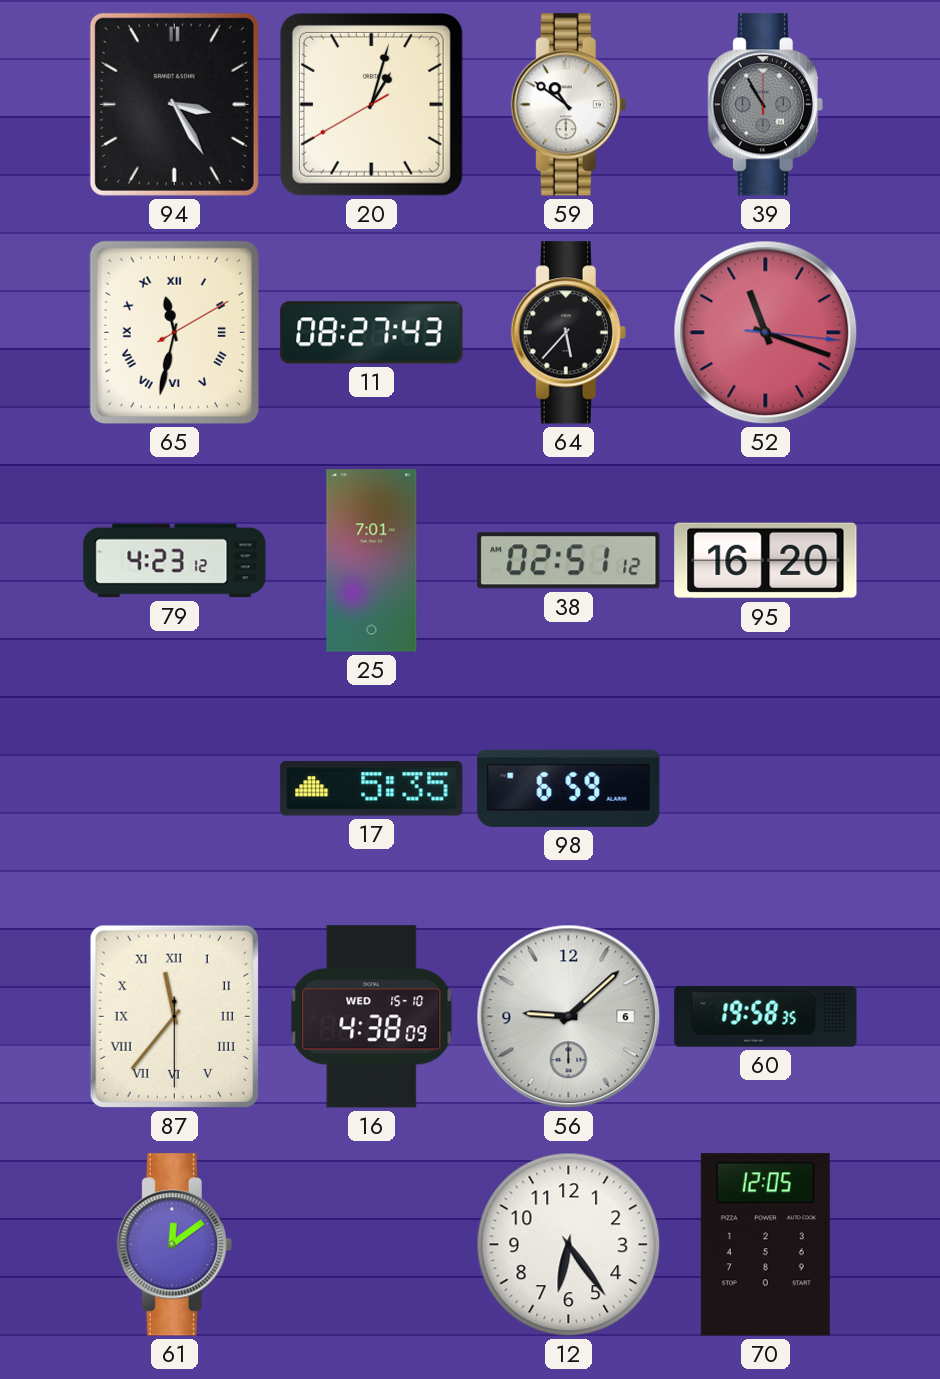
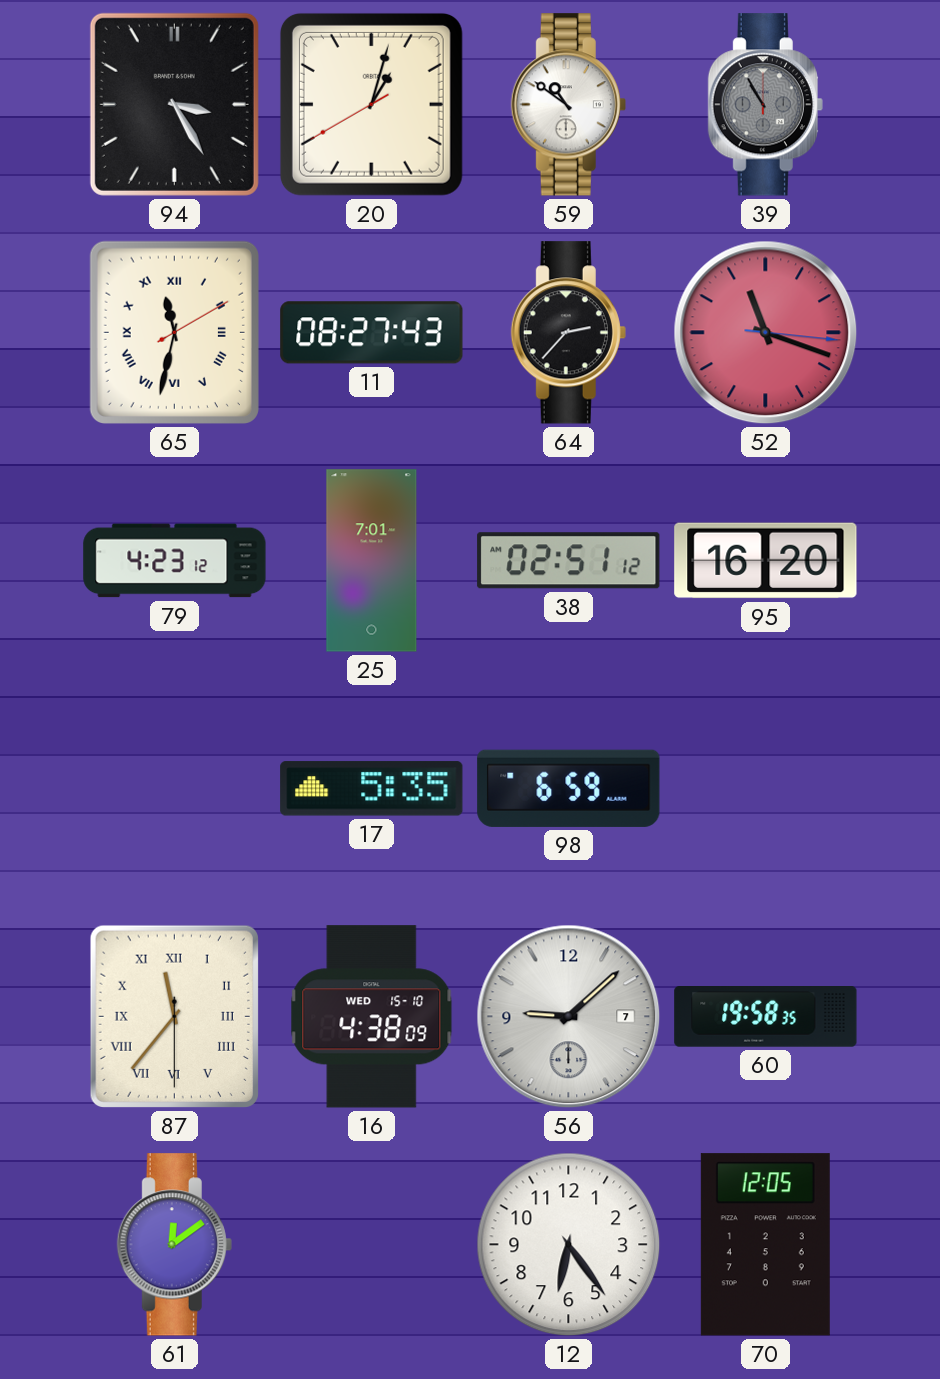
64: 5:37 -> 2:37 (568, 333)
56 date: 6 -> 7 (569, 1017)
